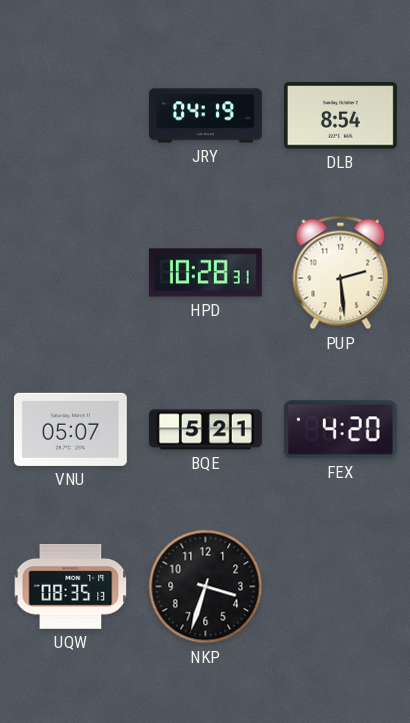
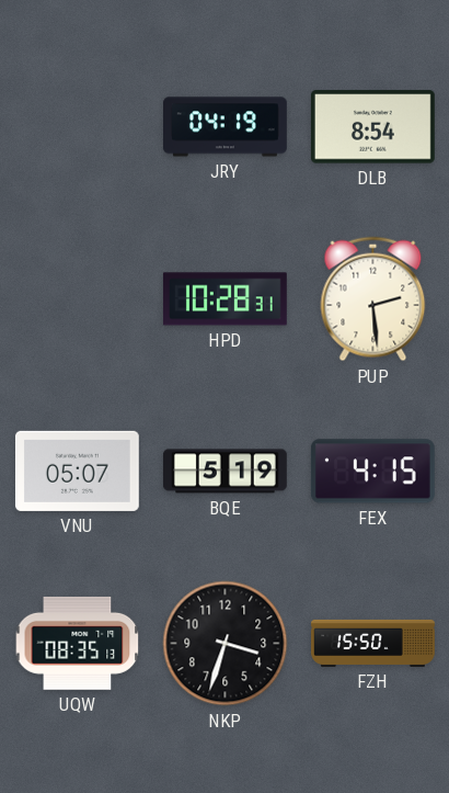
BQE: 5:21 -> 5:19 (225, 472)
FEX: 4:20 -> 4:15 (372, 472)
FZH: none -> 15:50 (373, 643)
